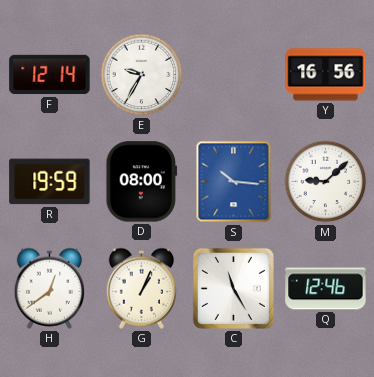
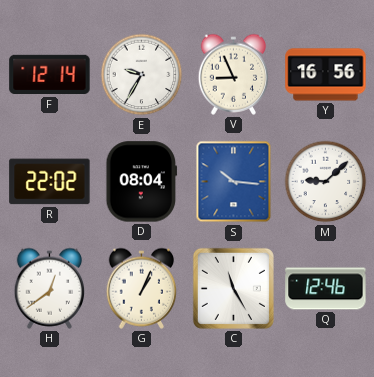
V: none -> 8:56 (234, 74)
R: 19:59 -> 22:02 (50, 182)
D: 08:00 -> 08:04 (142, 182)
